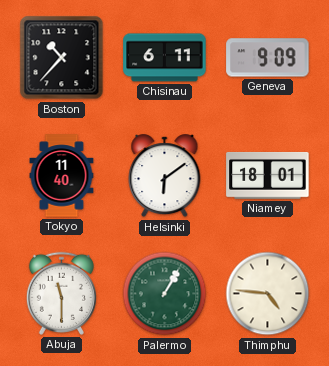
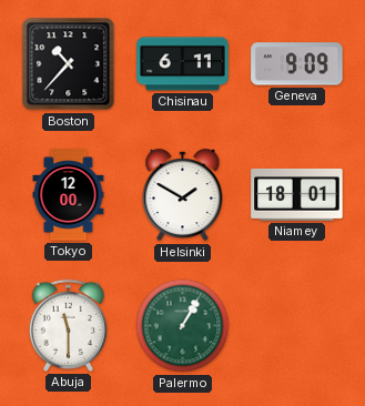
Tokyo: 11:40 -> 12:00 (69, 195)
Helsinki: 6:09 -> 1:50 (183, 195)
Thimphu: 4:46 -> none (268, 294)
